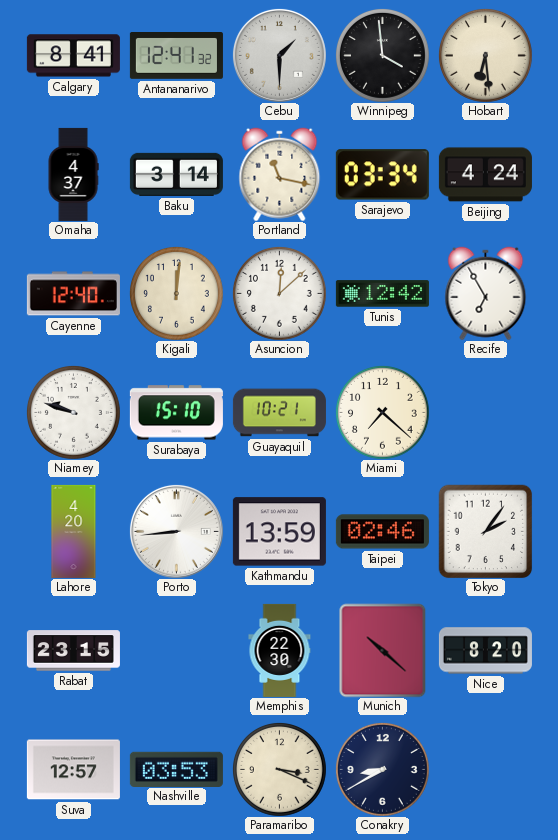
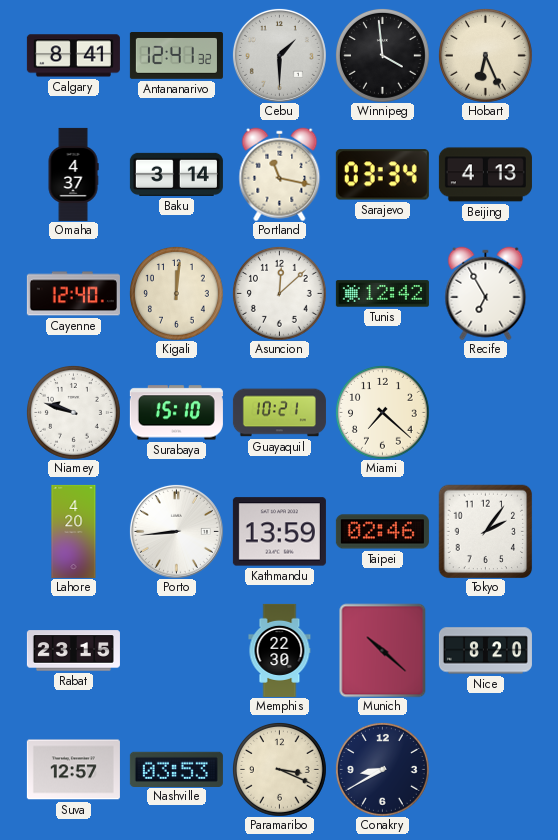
Hobart: 6:29 -> 6:26 (485, 55)
Beijing: 4:24 -> 4:13 (485, 175)
